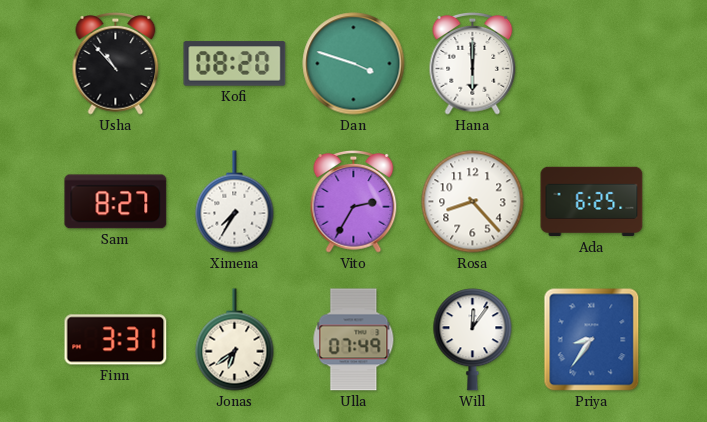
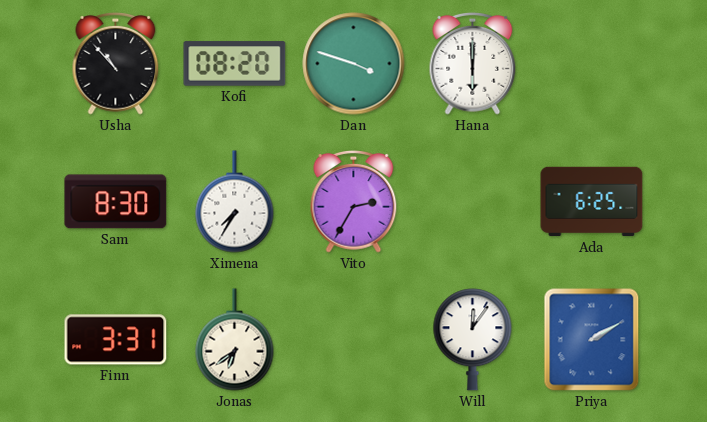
Sam: 8:27 -> 8:30 (116, 202)
Rosa: 8:23 -> none (473, 202)
Ulla: 07:49 -> none (354, 340)
Priya: 8:36 -> 2:10 (592, 340)
